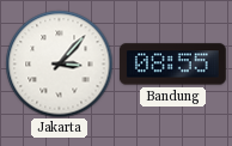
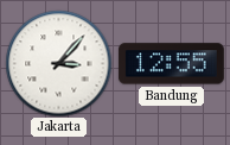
Bandung: 08:55 -> 12:55 (171, 64)
